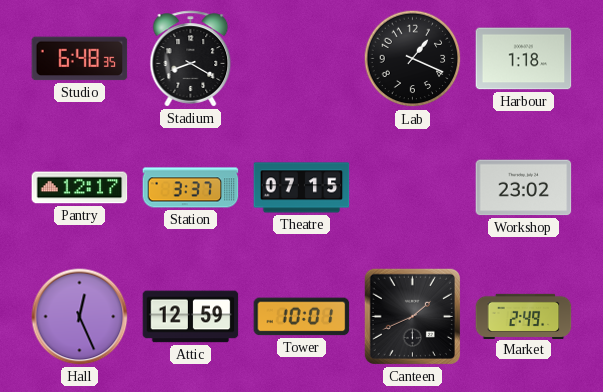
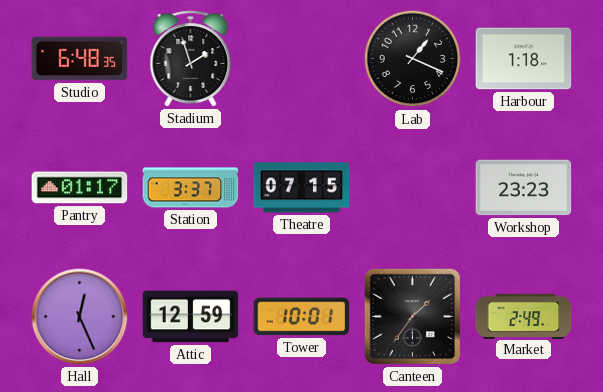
Stadium: 8:20 -> 1:57 (191, 59)
Pantry: 12:17 -> 01:17 (80, 188)
Workshop: 23:02 -> 23:23 (524, 188)
Canteen: 1:41 -> 1:36 (412, 316)
